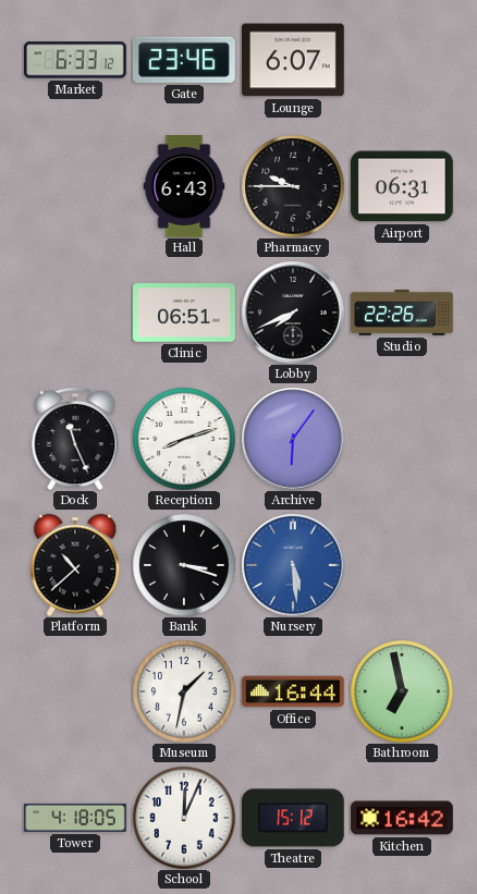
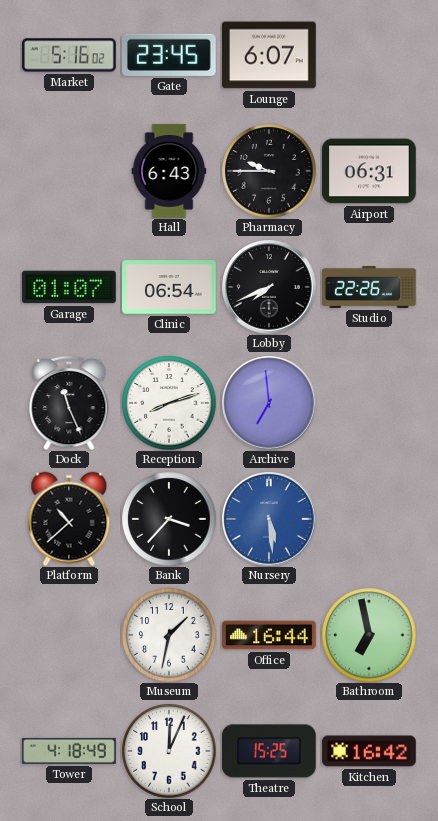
Market: 6:33 -> 5:16 (69, 55)
Gate: 23:46 -> 23:45 (169, 55)
Garage: none -> 01:07 (70, 287)
Clinic: 06:51 -> 06:54 (170, 287)
Archive: 6:06 -> 6:59 (269, 403)
Bank: 3:18 -> 3:37 (169, 519)
Tower: 4:18:05 -> 4:18:49 (69, 751)
Theatre: 15:12 -> 15:25 (270, 751)
